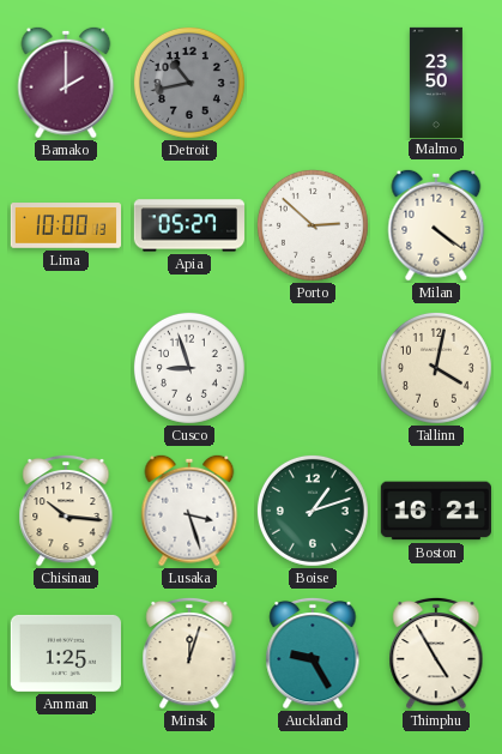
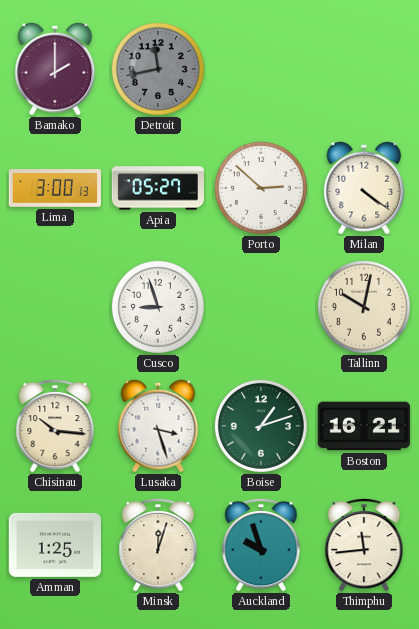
Detroit: 10:43 -> 11:43 (158, 69)
Malmo: 23:50 -> none (436, 82)
Lima: 10:00 -> 3:00 (54, 188)
Tallinn: 4:02 -> 10:02 (364, 307)
Auckland: 9:25 -> 9:57 (261, 545)
Thimphu: 4:55 -> 11:44 (364, 545)
